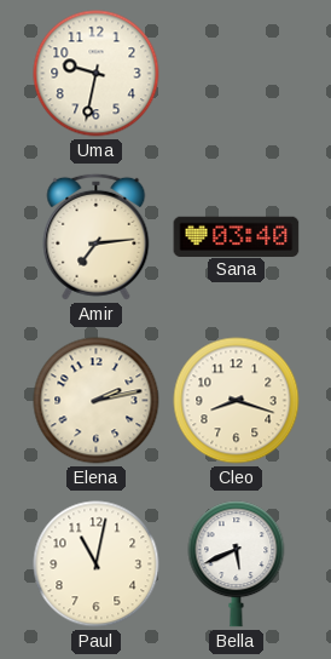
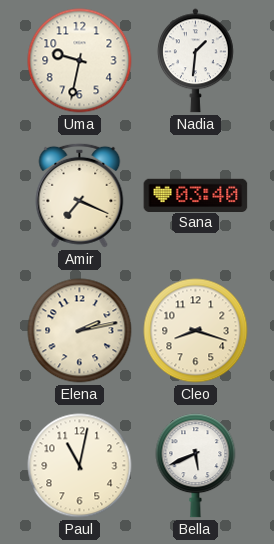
Nadia: none -> 1:31 (196, 61)
Amir: 7:14 -> 7:19 (80, 195)
